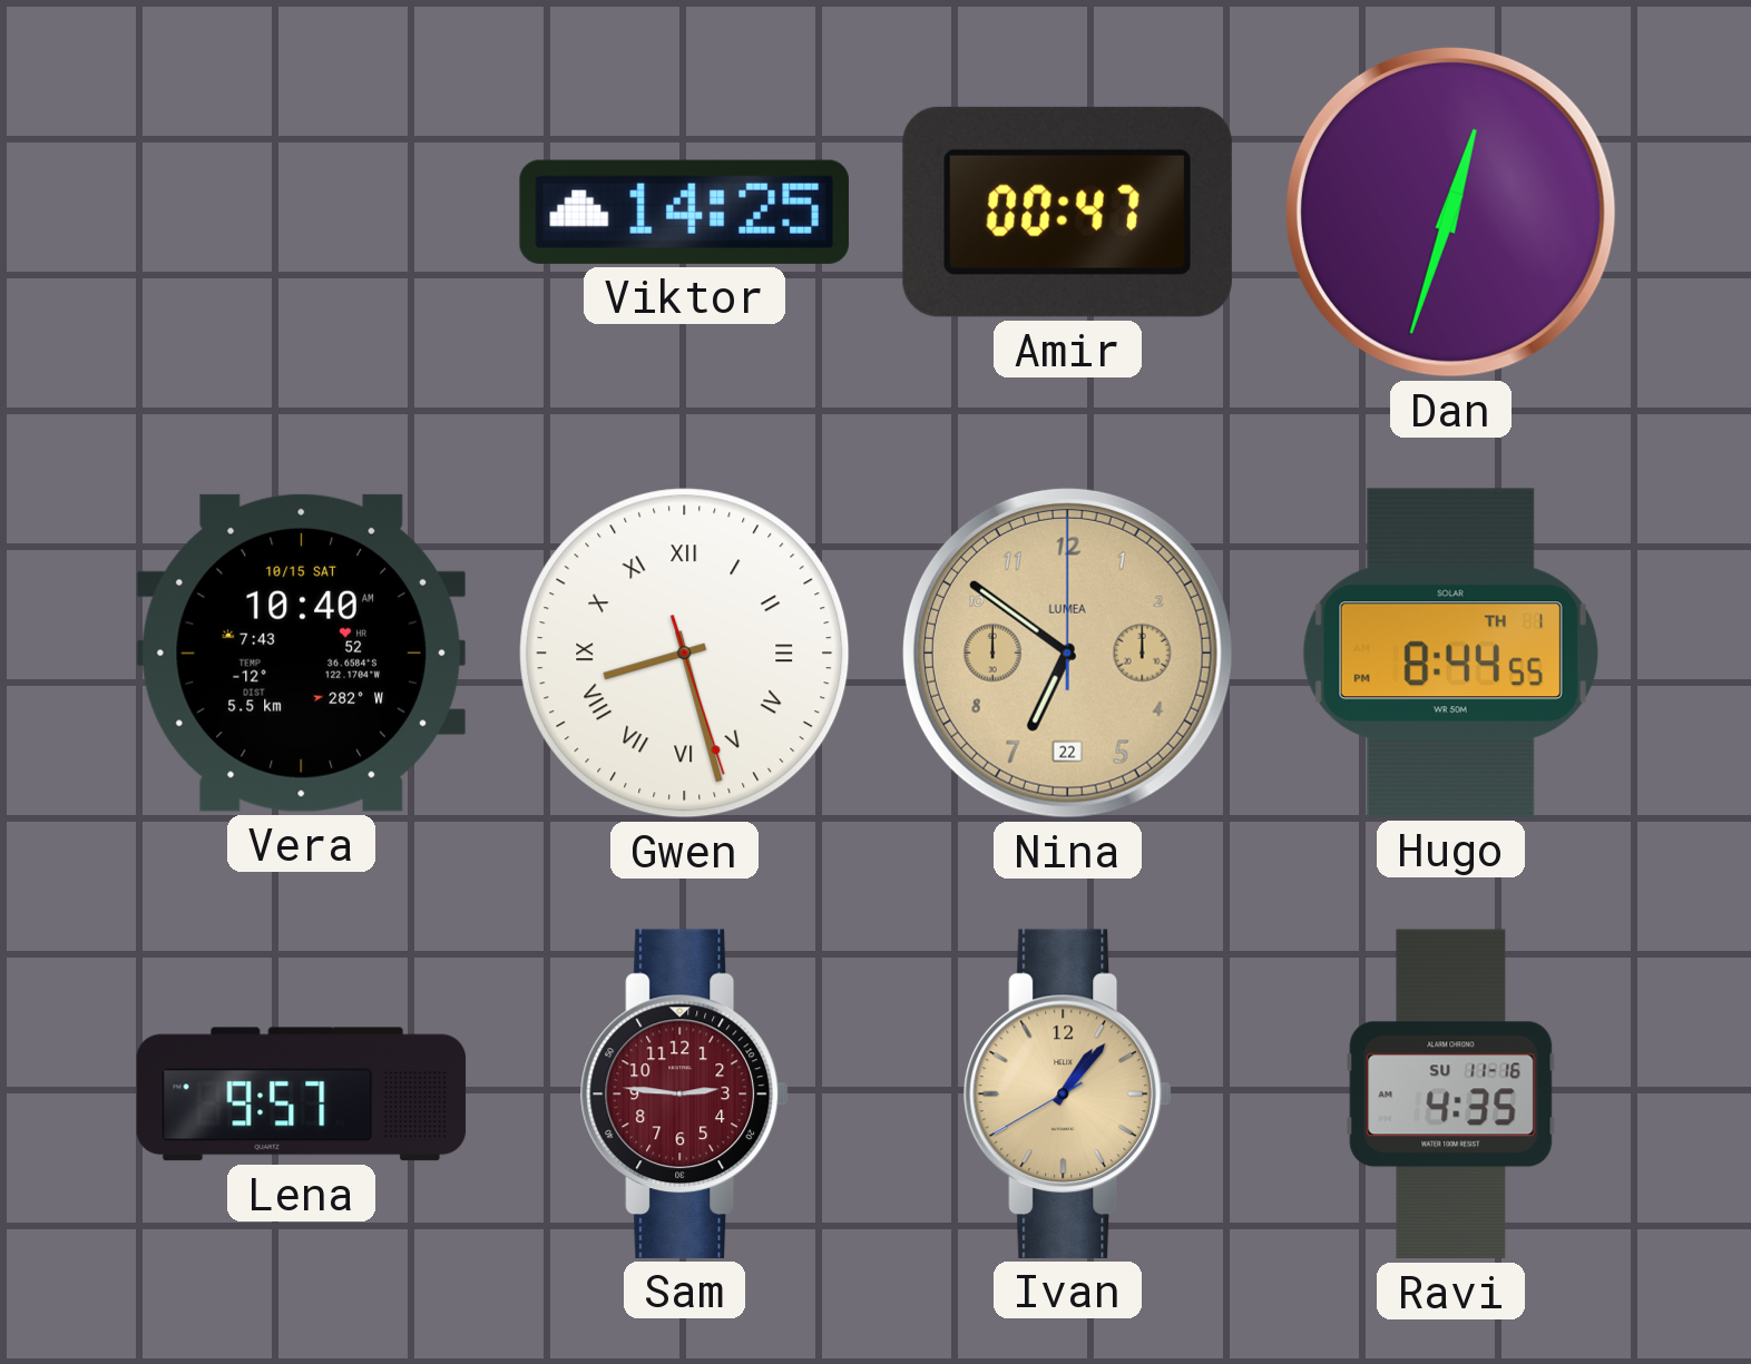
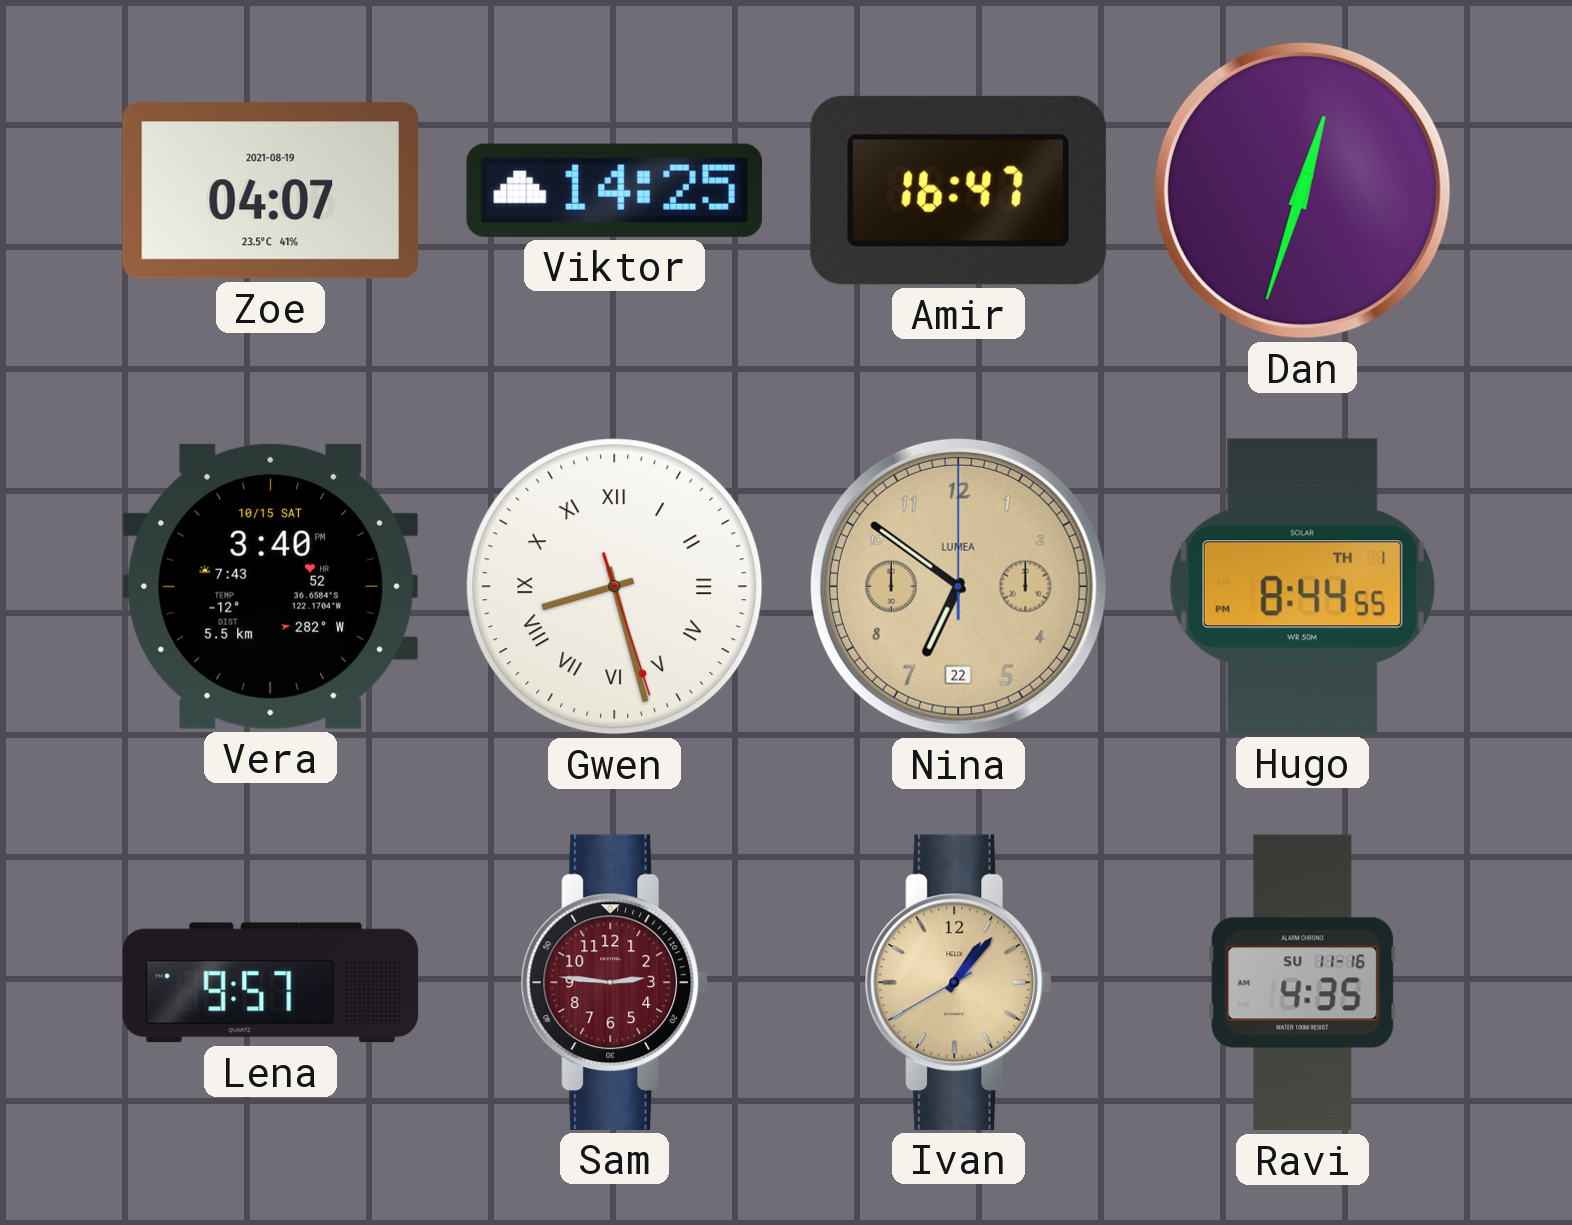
Zoe: none -> 04:07 (270, 191)
Amir: 00:47 -> 16:47 (958, 190)
Vera: 10:40 -> 3:40 (270, 586)
